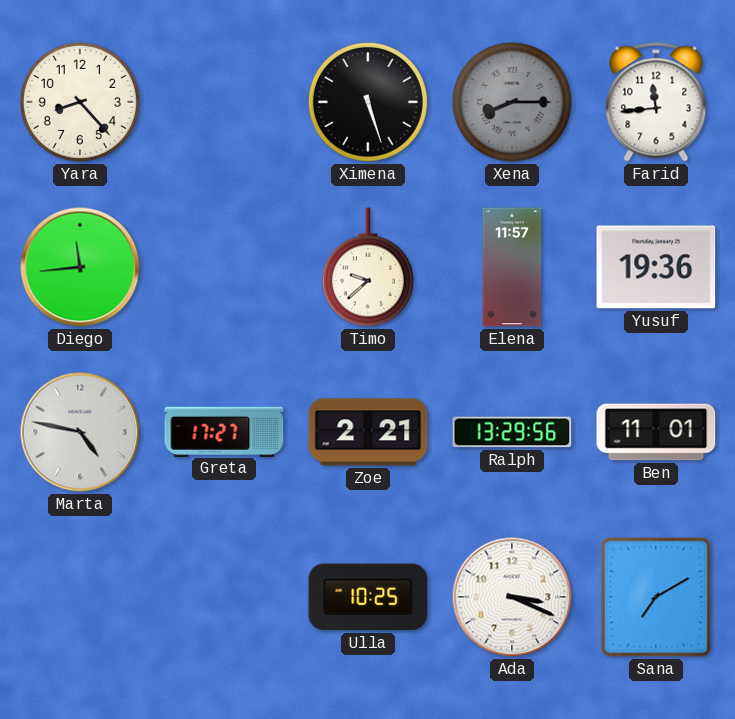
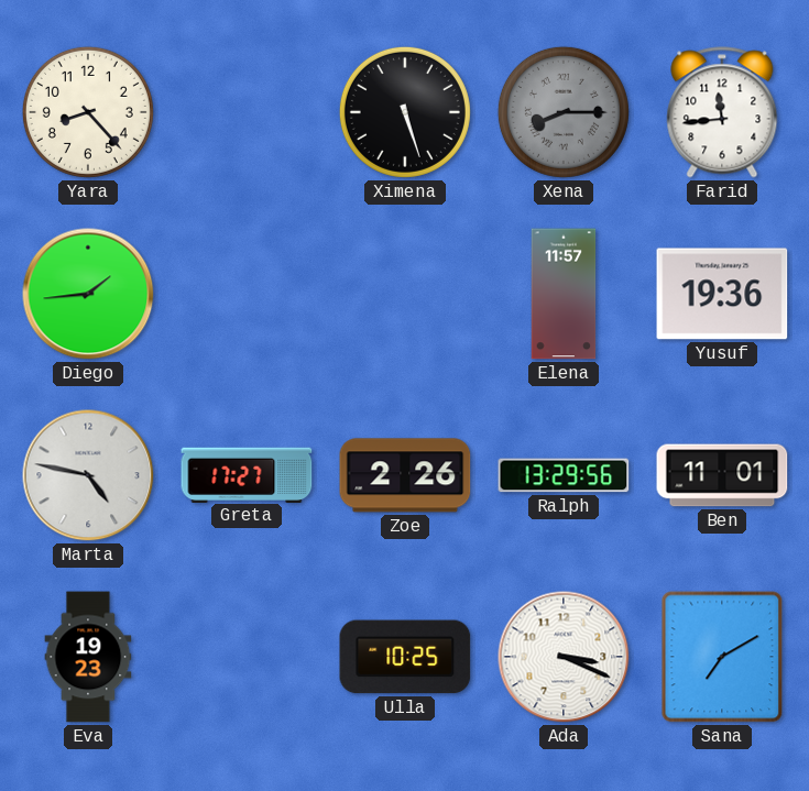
Diego: 11:44 -> 1:44 (88, 294)
Timo: 9:38 -> none (368, 267)
Zoe: 2:21 -> 2:26 (405, 475)
Eva: none -> 19:23 (88, 657)
